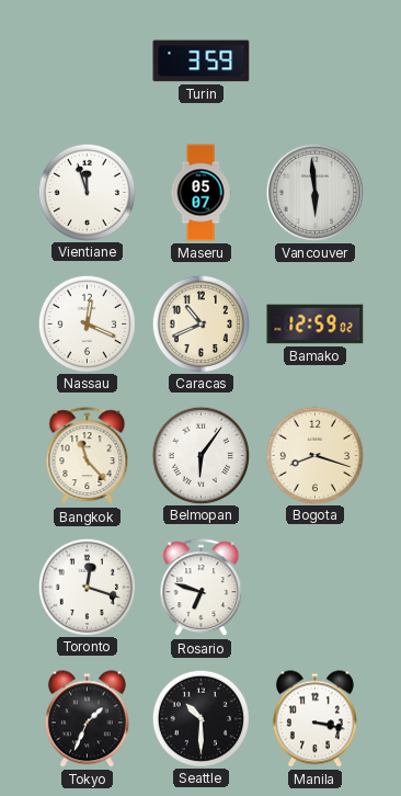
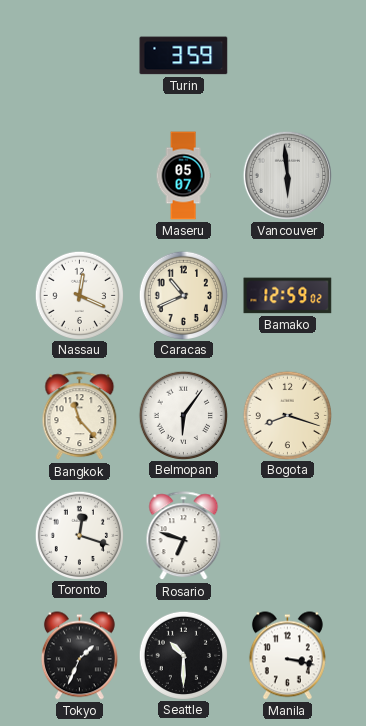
Vientiane: 11:57 -> none (87, 192)
